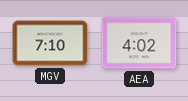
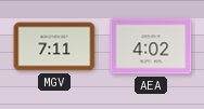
MGV: 7:10 -> 7:11 (54, 46)
